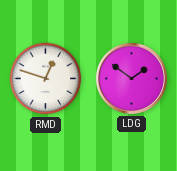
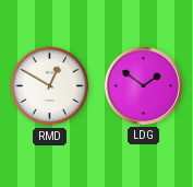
RMD: 12:48 -> 12:50 (50, 86)
